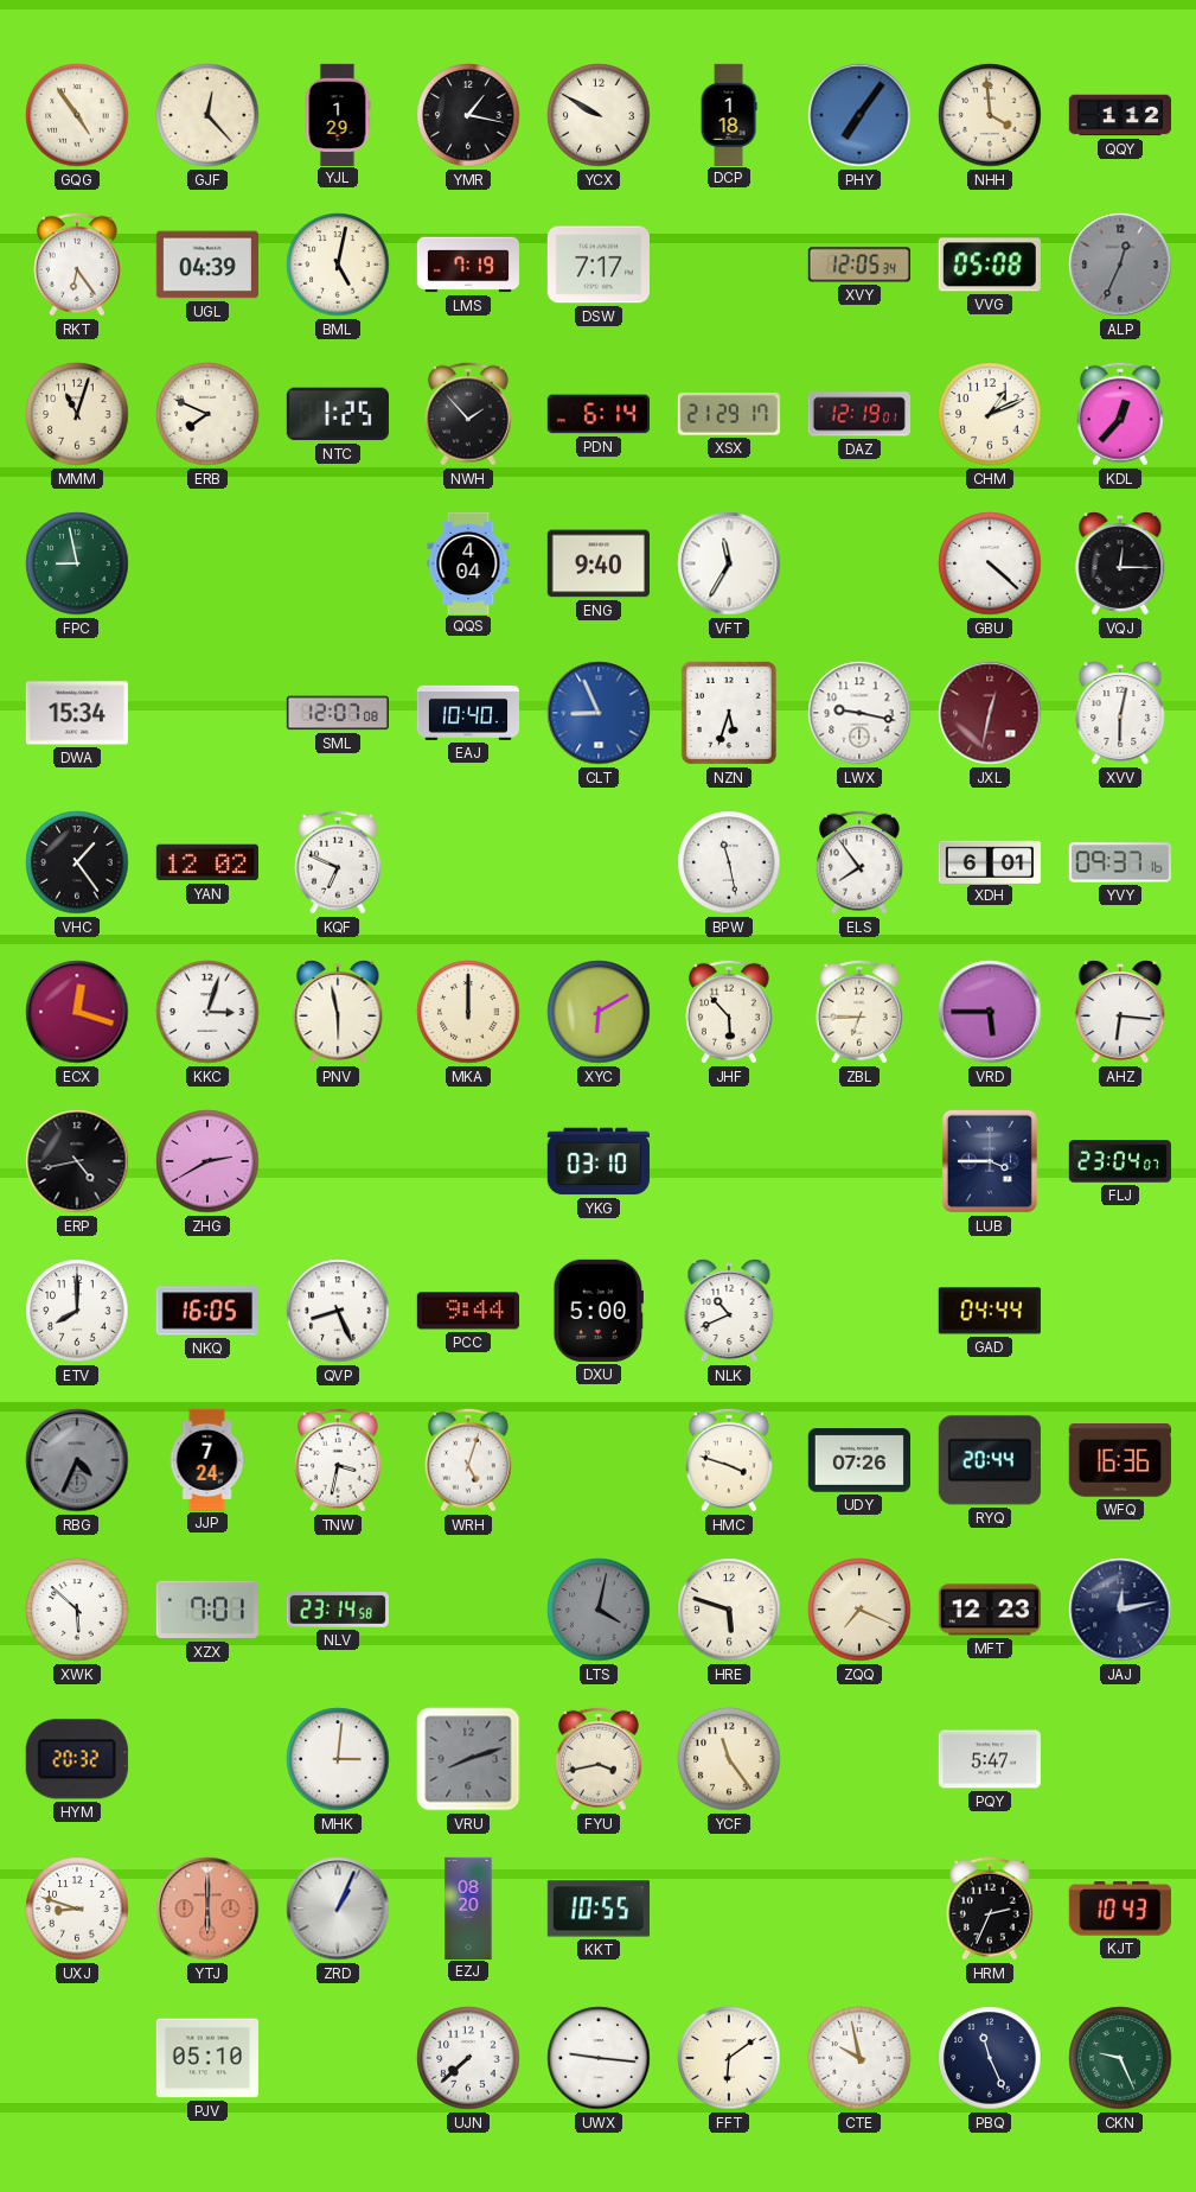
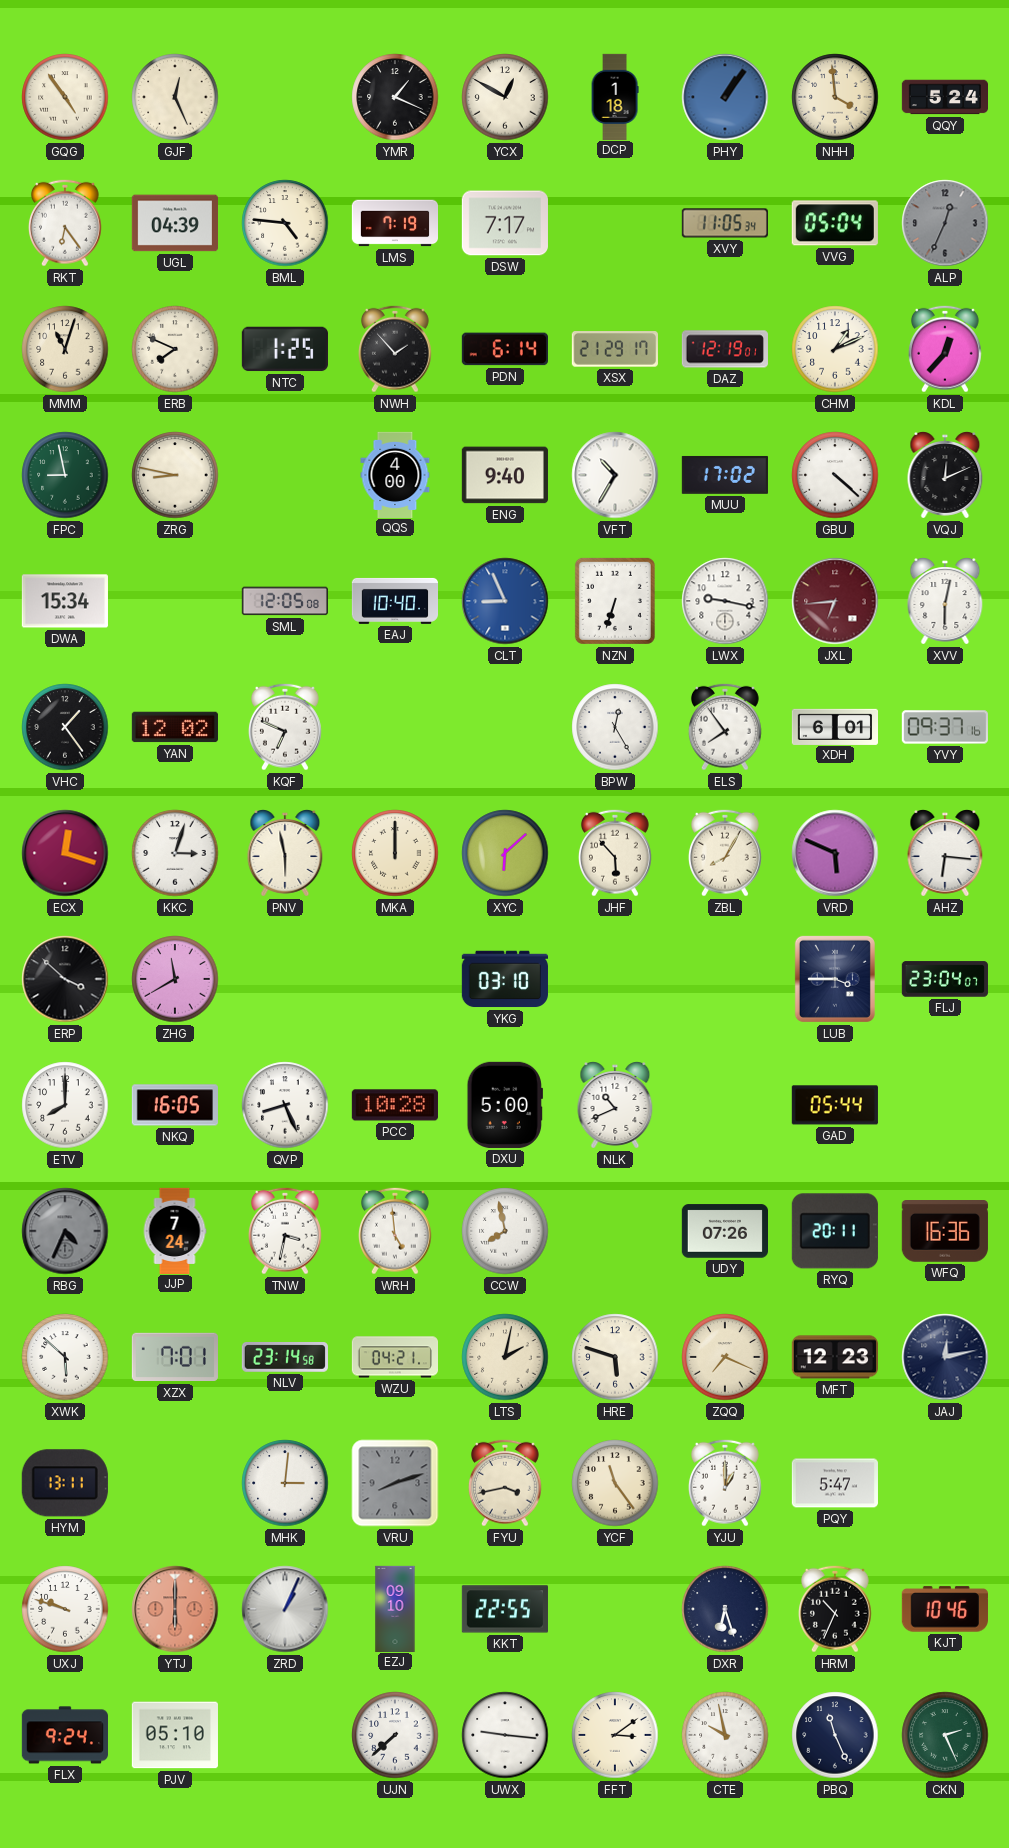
GJF: 12:23 -> 12:26 (175, 97)
YJL: 1:29 -> none (338, 114)
YMR: 1:17 -> 1:19 (395, 97)
YCX: 9:50 -> 12:50 (505, 97)
PHY: 7:06 -> 1:06 (725, 97)
QQY: 1:12 -> 5:24 (944, 97)
BML: 5:02 -> 4:46 (285, 223)
XVY: 12:05 -> 11:05 (724, 223)
VVG: 05:08 -> 05:04 (835, 223)
ZRG: none -> 8:47 (175, 475)
QQS: 4:04 -> 4:00 (395, 474)
VFT: 11:35 -> 10:35 (615, 475)
MUU: none -> 17:02 (725, 475)
VQJ: 12:15 -> 12:11 (945, 475)
SML: 12:07 -> 12:05 (285, 601)
NZN: 5:33 -> 6:33 (615, 601)
JXL: 12:32 -> 6:44 (835, 601)
BPW: 11:28 -> 12:25 (615, 727)
XYC: 6:10 -> 6:08 (505, 853)
ZBL: 6:45 -> 8:05 (725, 853)
VRD: 5:45 -> 5:49 (835, 853)
ERP: 4:43 -> 3:52 (65, 979)
ZHG: 2:40 -> 11:40 (175, 979)
PCC: 9:44 -> 10:28 (395, 1105)
GAD: 04:44 -> 05:44 (835, 1105)
WRH: 5:03 -> 4:59 (395, 1231)
CCW: none -> 7:58 (505, 1231)
HMC: 3:48 -> none (729, 1460)
RYQ: 20:44 -> 20:11 (835, 1231)
WZU: none -> 04:21 (394, 1357)
LTS: 4:02 -> 2:02 (505, 1357)
LTS dial: grey -> cream (505, 1357)
HYM: 20:32 -> 13:11 (65, 1483)
YJU: none -> 1:00 (725, 1483)
UXJ: 8:48 -> 9:48 (65, 1609)
EZJ: 08:20 -> 09:10 (395, 1608)
KKT: 10:55 -> 22:55 (505, 1609)
DXR: none -> 6:27 (725, 1609)
HRM: 2:34 -> 10:34 (835, 1609)
KJT: 10:43 -> 10:46 (945, 1609)
FLX: none -> 9:24 (64, 1735)
FFT: 6:09 -> 3:09 (615, 1735)
CKN: 9:26 -> 2:26 (945, 1735)
